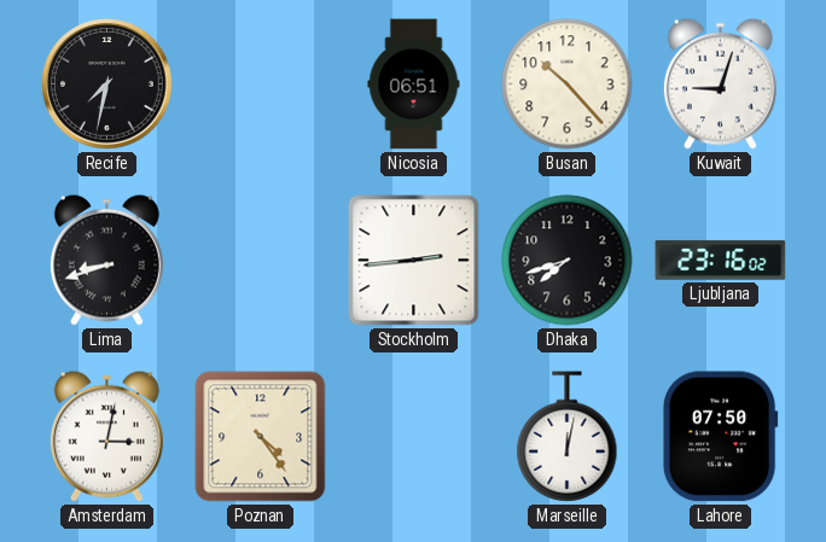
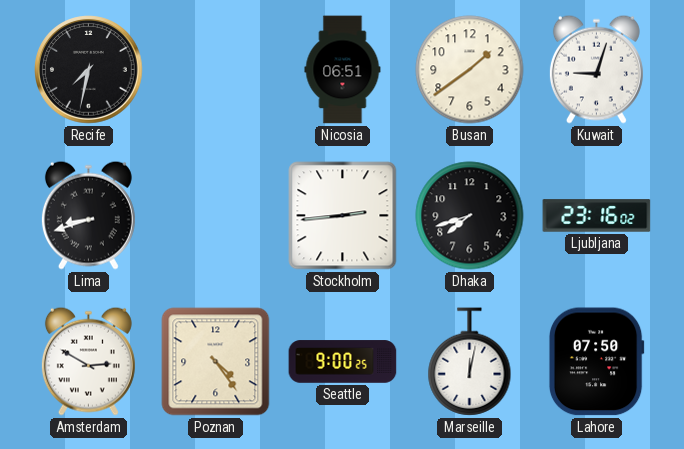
Busan: 10:23 -> 1:39 (470, 70)
Amsterdam: 3:02 -> 2:50 (88, 361)
Seattle: none -> 9:00 (343, 362)
